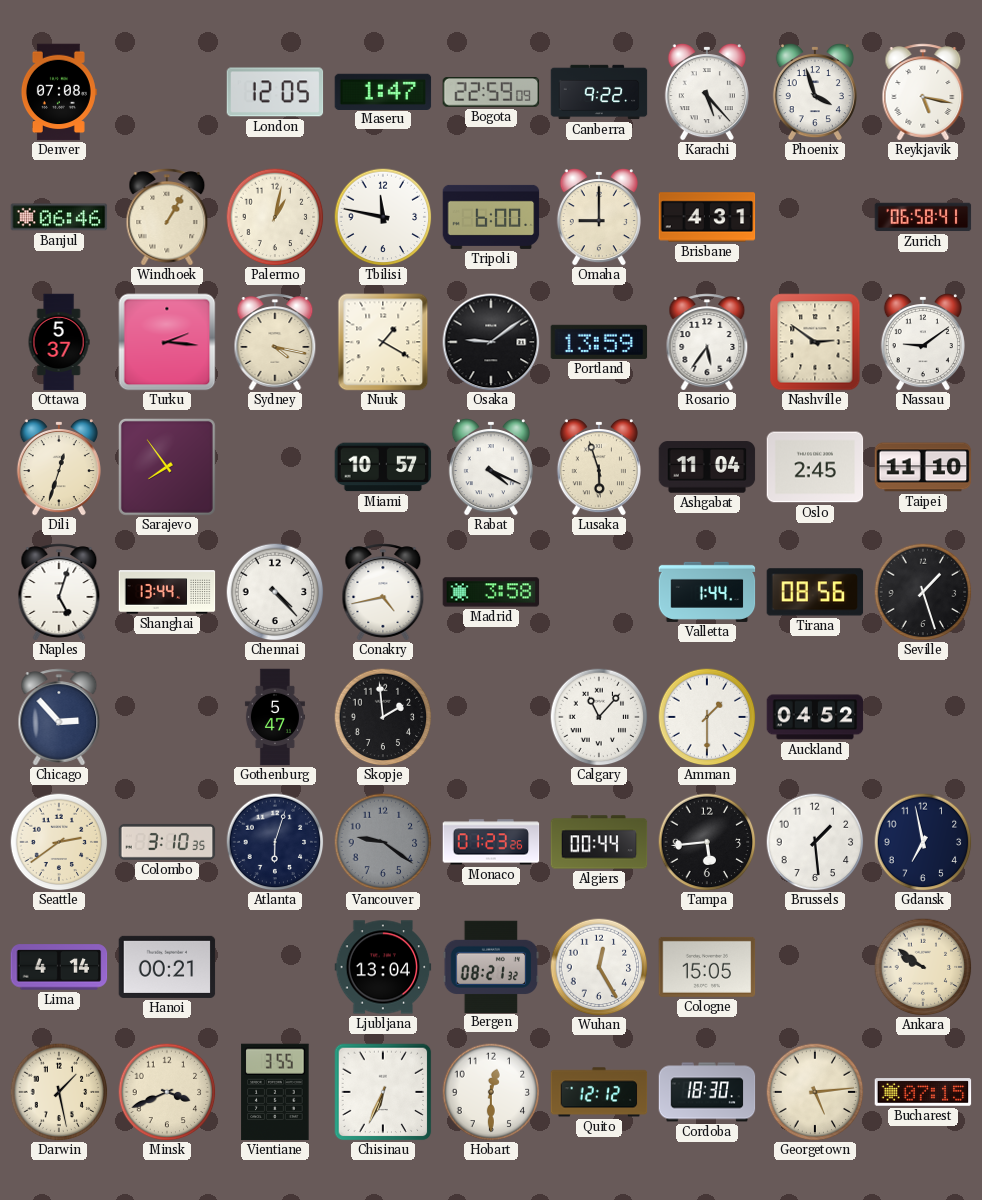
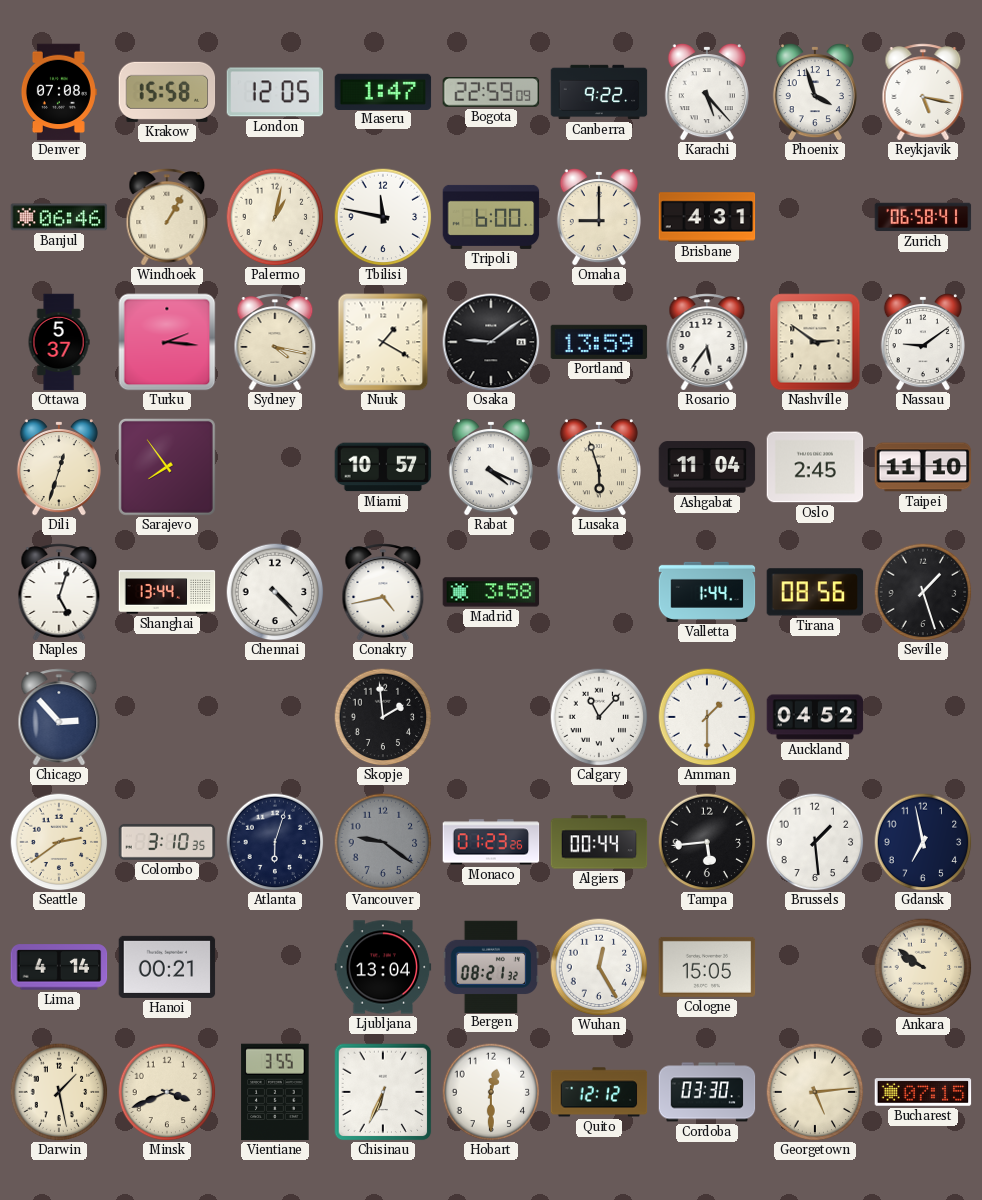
Krakow: none -> 15:58 (167, 92)
Gothenburg: 5:47 -> none (275, 717)
Cordoba: 18:30 -> 03:30 (707, 1092)
